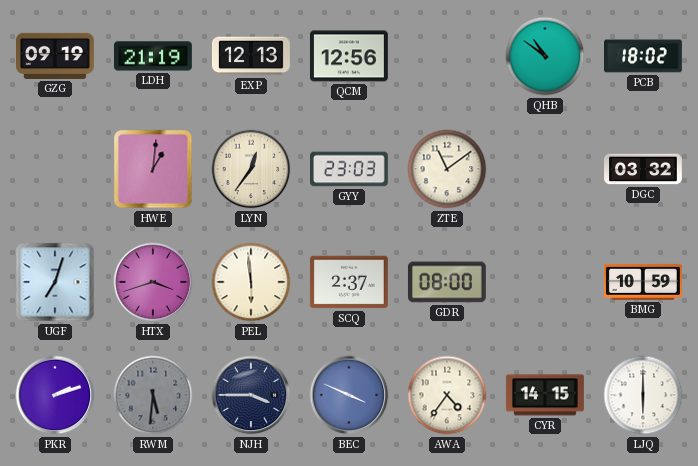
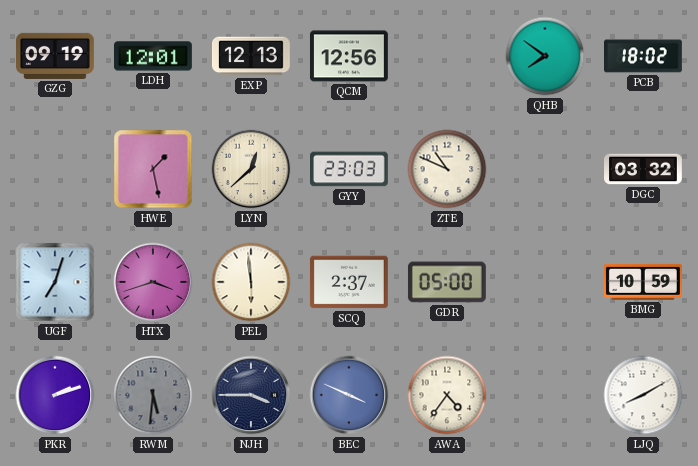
LDH: 21:19 -> 12:01 (153, 56)
QHB: 10:51 -> 7:51 (545, 56)
HWE: 1:01 -> 1:28 (153, 169)
LYN: 12:36 -> 12:38 (251, 169)
ZTE: 11:09 -> 10:49 (447, 169)
GDR: 08:00 -> 05:00 (447, 282)
CYR: 14:15 -> none (545, 395)
LJQ: 6:00 -> 8:10 (643, 395)
